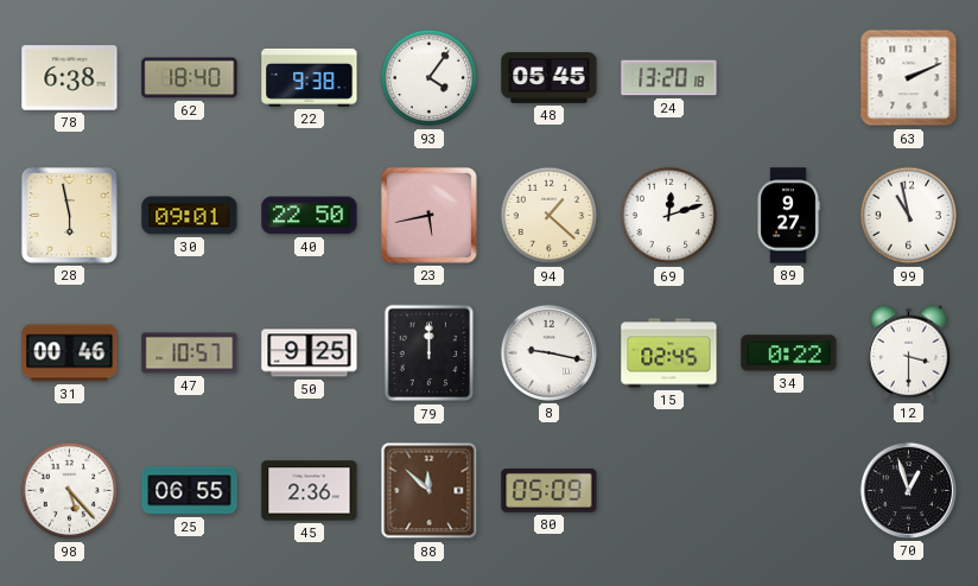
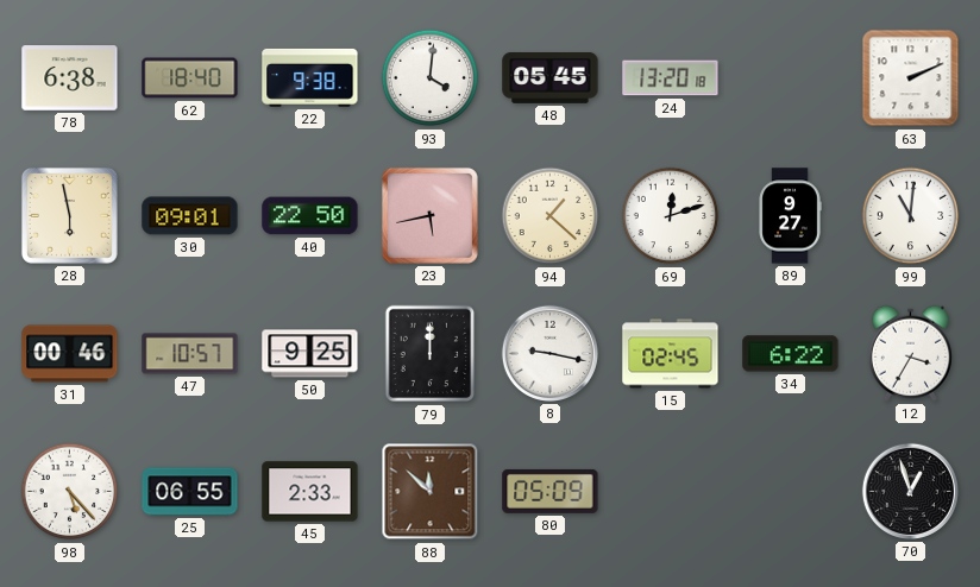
93: 4:06 -> 4:01 (431, 78)
99: 10:58 -> 11:01 (911, 216)
34: 0:22 -> 6:22 (791, 354)
12: 3:30 -> 3:35 (910, 353)
45: 2:36 -> 2:33 (310, 492)
